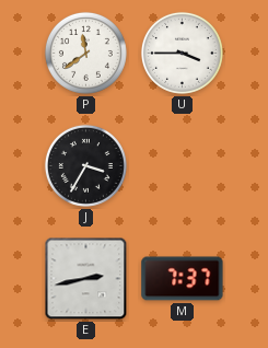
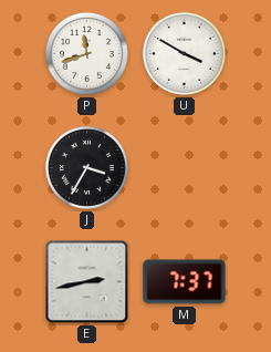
P: 11:39 -> 11:42 (86, 53)
U: 3:45 -> 3:50 (184, 53)
